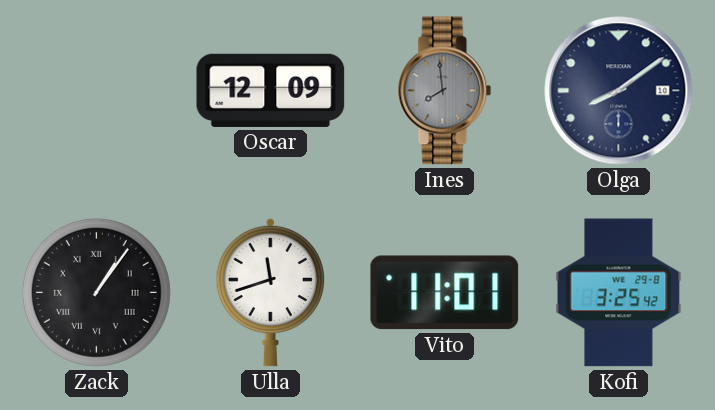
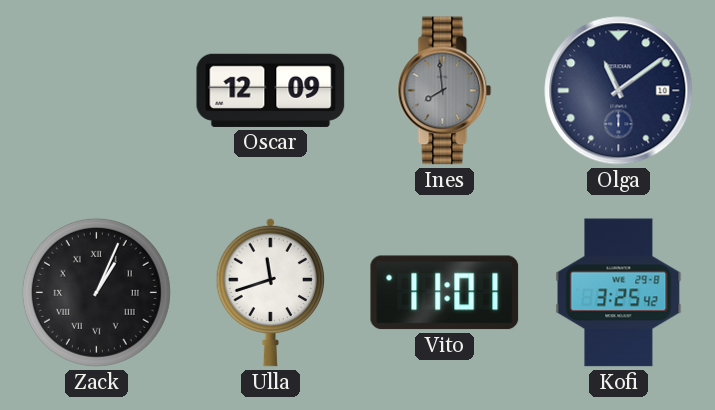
Olga: 8:09 -> 11:09 (619, 91)
Zack: 1:06 -> 1:04 (96, 292)
